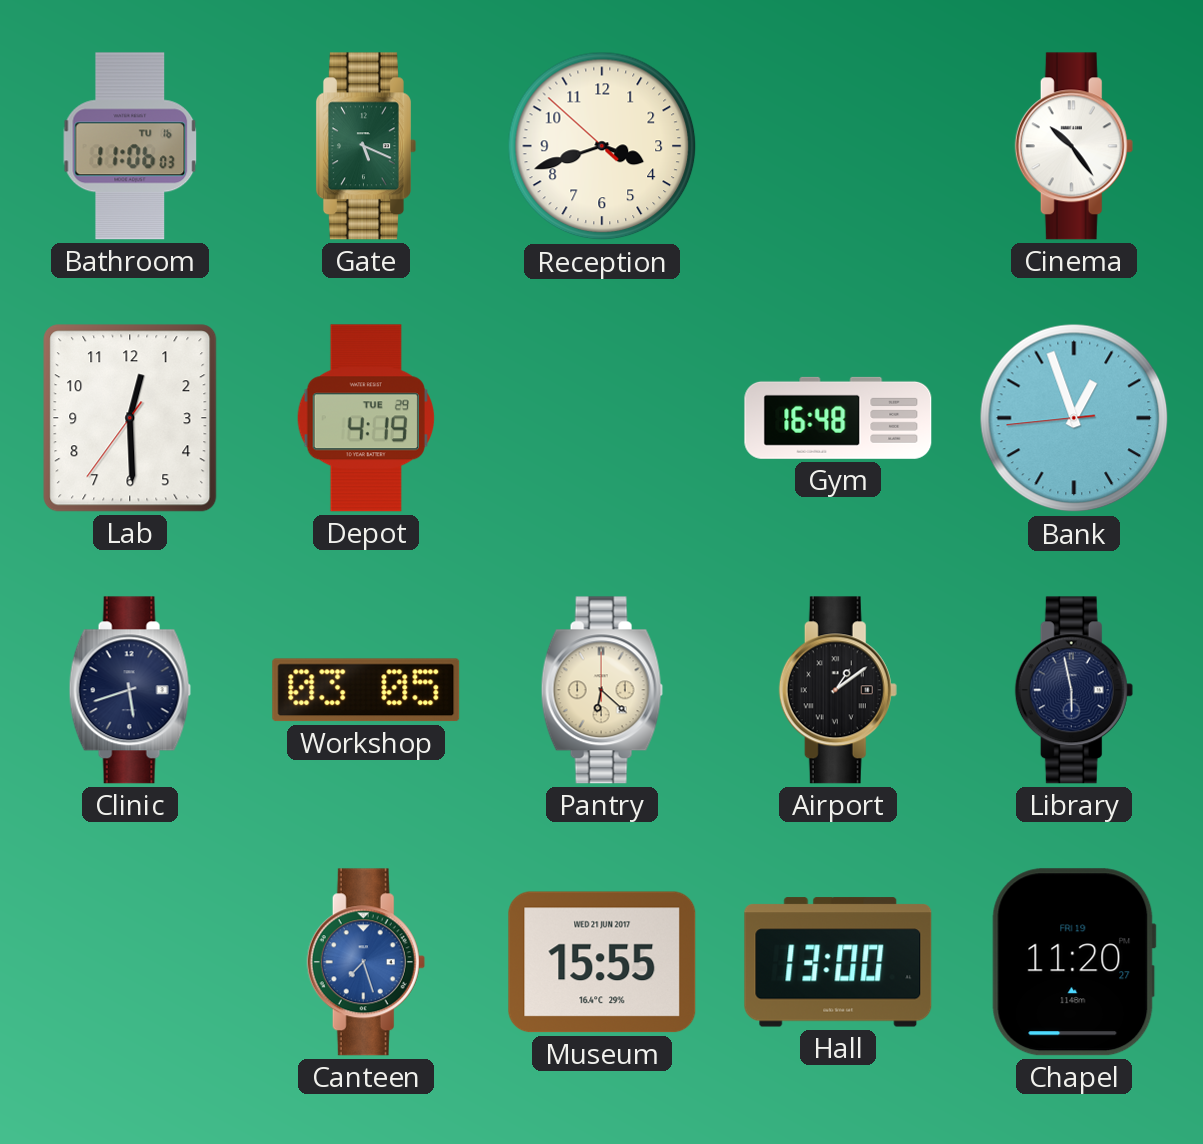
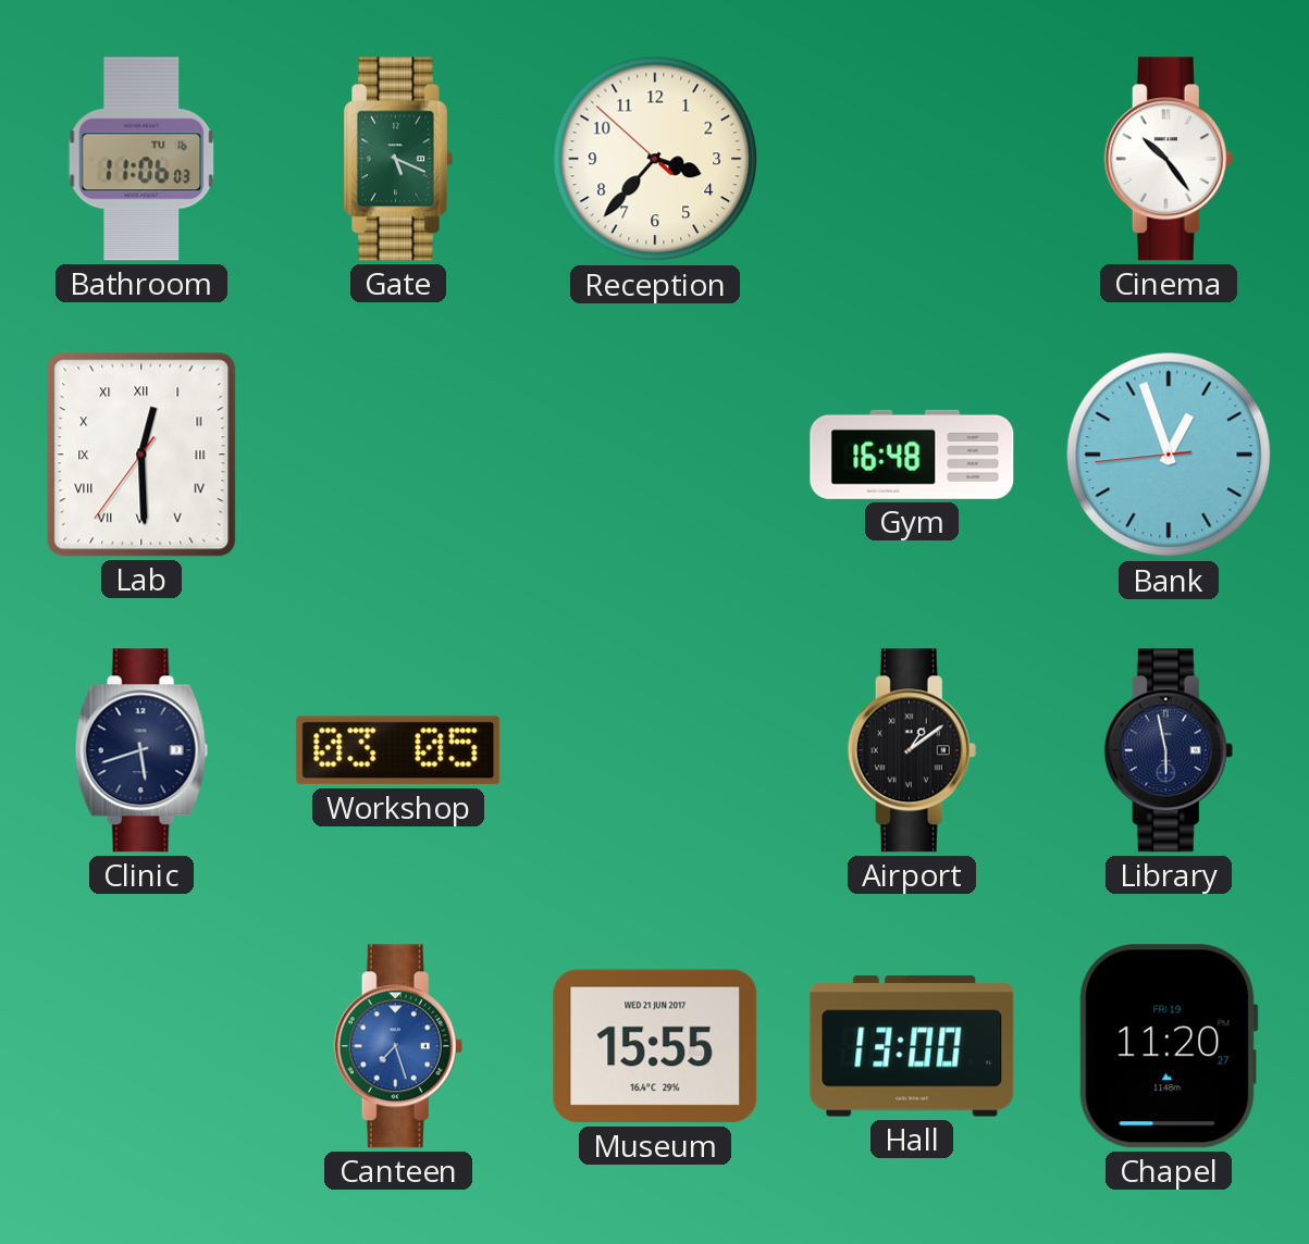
Reception: 3:41 -> 3:36 (655, 159)
Lab numerals: Arabic -> Roman (141, 455)
Depot: 4:19 -> none (366, 418)
Pantry: 6:22 -> none (602, 690)
